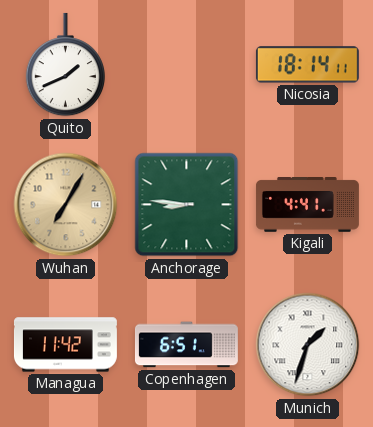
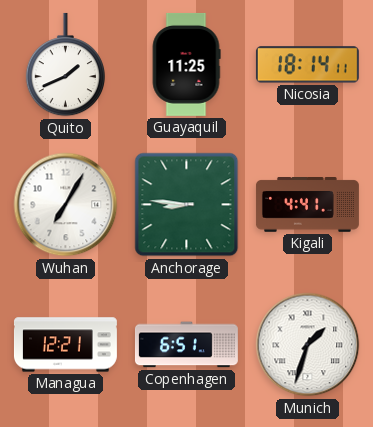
Guayaquil: none -> 11:25 (186, 64)
Wuhan dial: champagne -> white (66, 205)
Managua: 11:42 -> 12:21 (65, 345)
